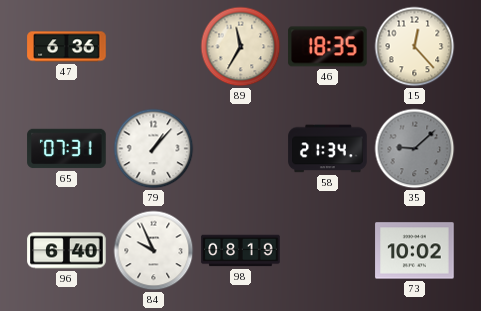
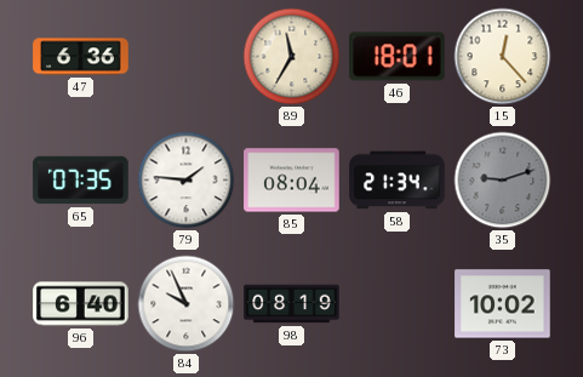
46: 18:35 -> 18:01 (398, 57)
65: 07:31 -> 07:35 (81, 181)
79: 1:07 -> 1:46 (187, 181)
85: none -> 08:04 (292, 181)
35: 9:08 -> 9:12 (503, 181)
